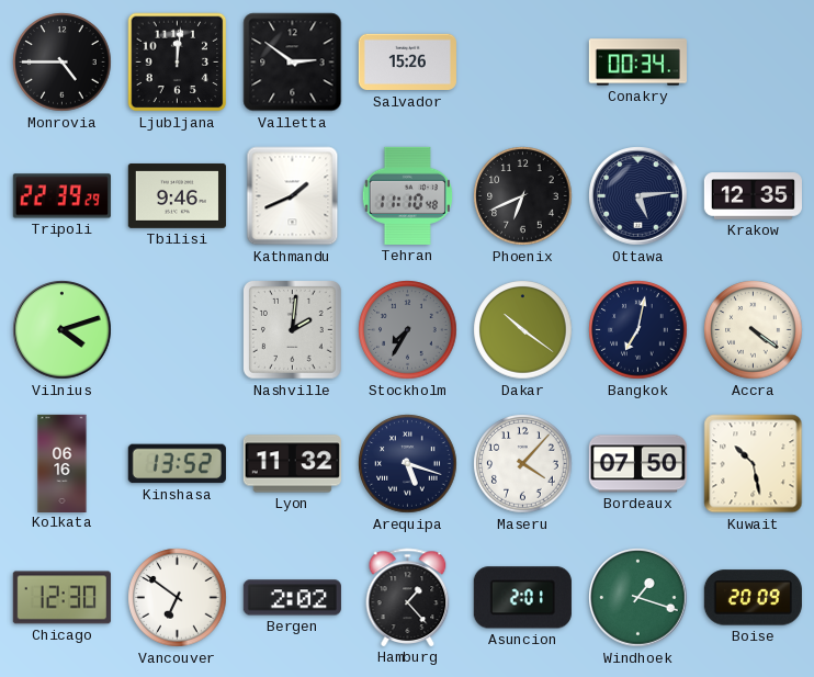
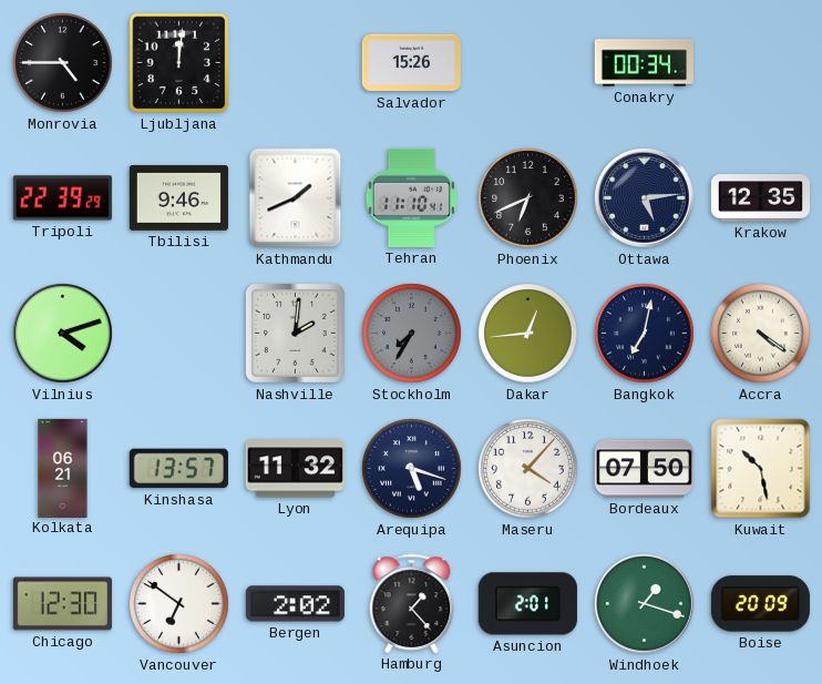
Valletta: 2:51 -> none (293, 63)
Tehran: 11:10:48 -> 11:10:41 (411, 197)
Dakar: 10:21 -> 12:44 (528, 334)
Kolkata: 06:16 -> 06:21 (63, 468)
Kinshasa: 13:52 -> 13:57 (178, 469)
